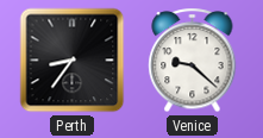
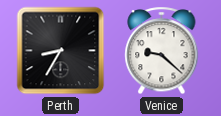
Perth: 8:36 -> 8:35 (61, 51)
